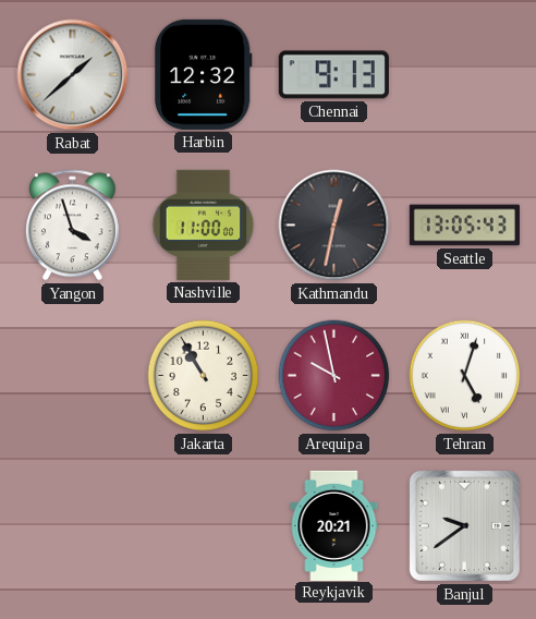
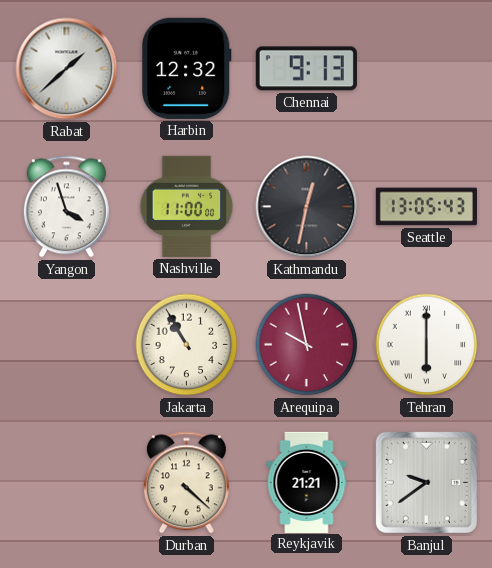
Tehran: 5:03 -> 6:00 (427, 345)
Durban: none -> 4:22 (186, 483)
Reykjavik: 20:21 -> 21:21 (307, 482)
